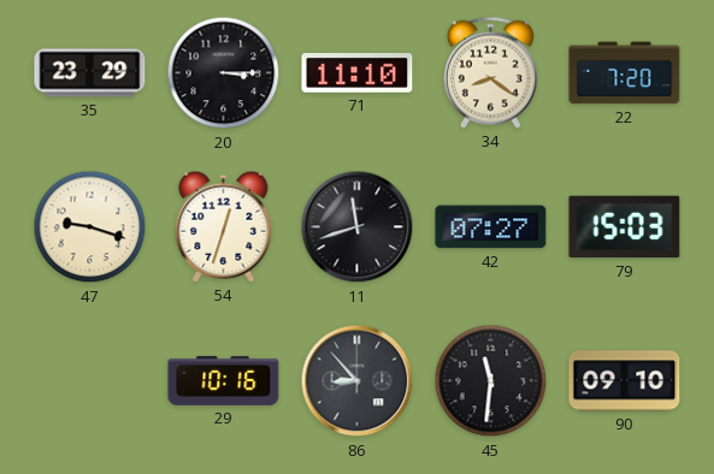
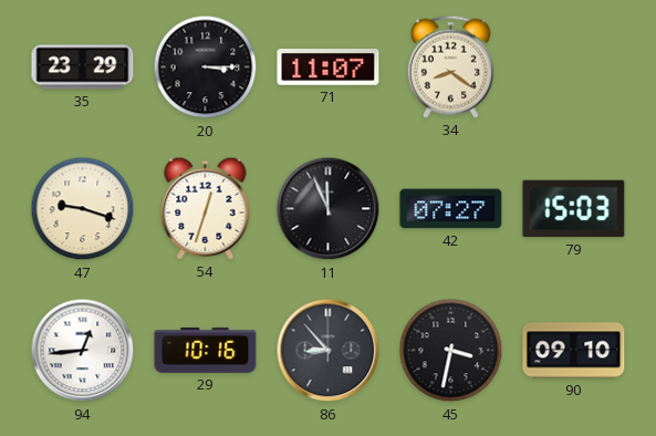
71: 11:10 -> 11:07 (329, 68)
22: 7:20 -> none (625, 73)
11: 11:42 -> 11:56 (329, 209)
94: none -> 12:44 (83, 351)
45: 11:31 -> 3:32 (451, 351)
